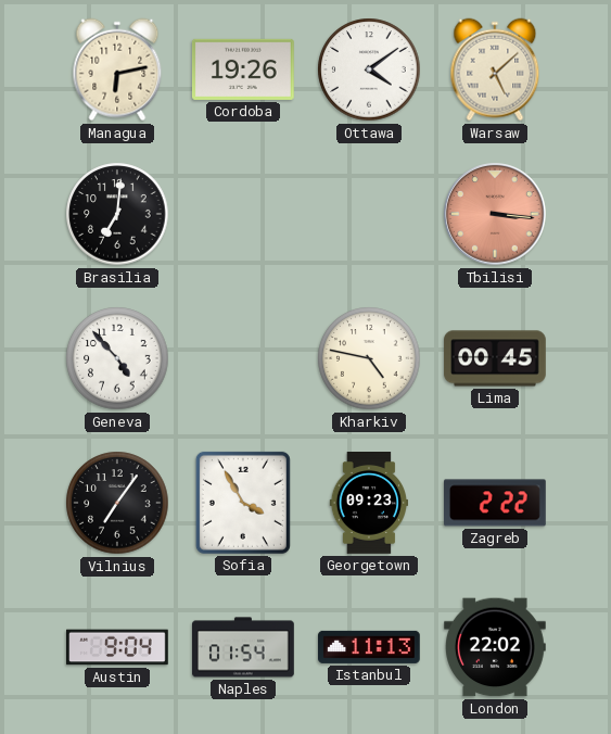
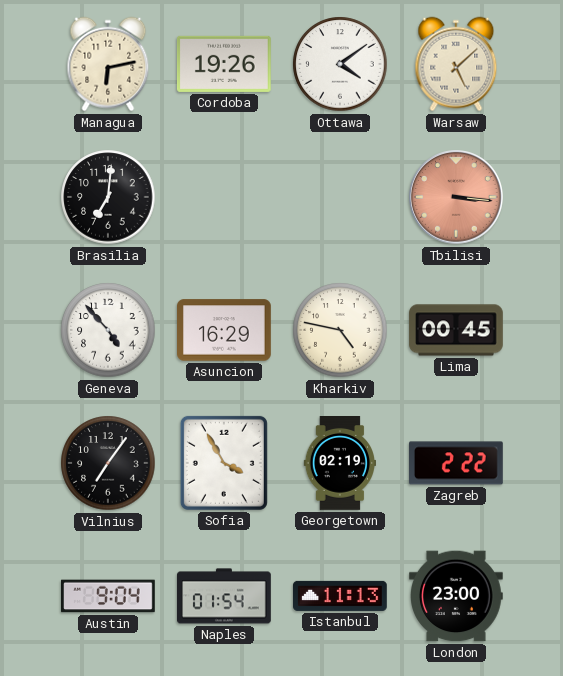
Asuncion: none -> 16:29 (225, 330)
Georgetown: 09:23 -> 02:19 (339, 464)
London: 22:02 -> 23:00 (457, 596)
